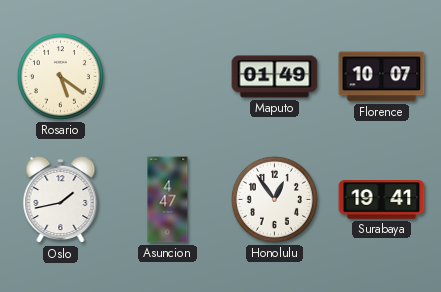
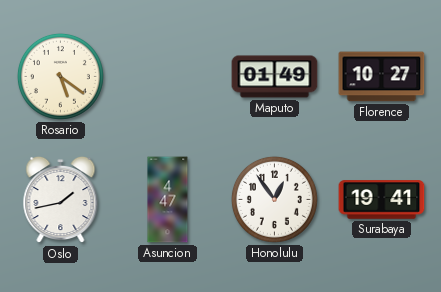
Florence: 10:07 -> 10:27 (382, 77)
